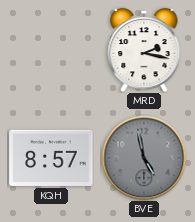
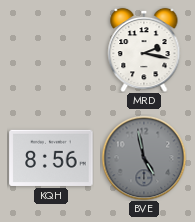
KQH: 8:57 -> 8:56 (51, 158)
